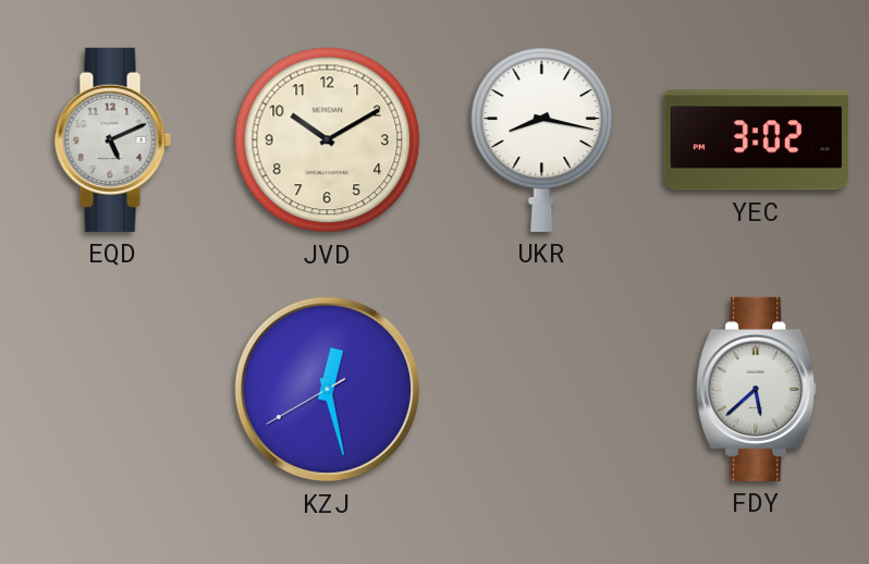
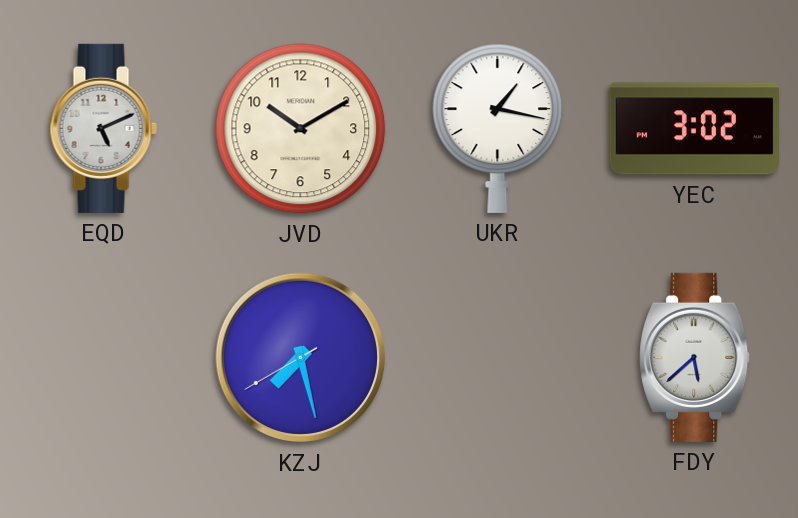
UKR: 8:17 -> 1:17 (498, 128)
KZJ: 12:27 -> 7:27 (301, 358)
